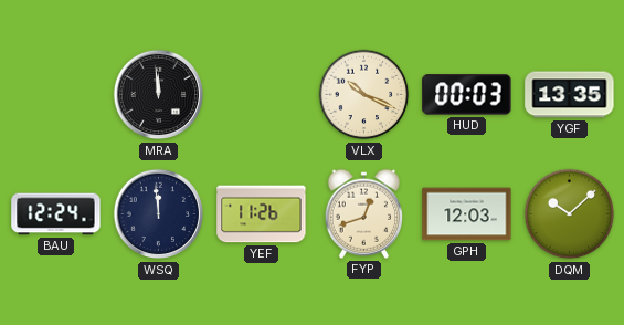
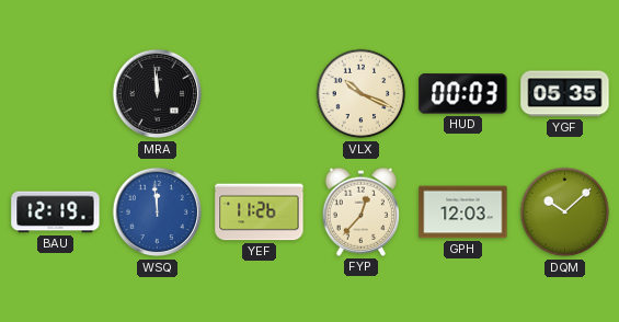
YGF: 13:35 -> 05:35 (565, 94)
BAU: 12:24 -> 12:19 (56, 212)
WSQ dial: navy -> blue (158, 212)
FYP: 12:42 -> 12:37 (360, 211)
